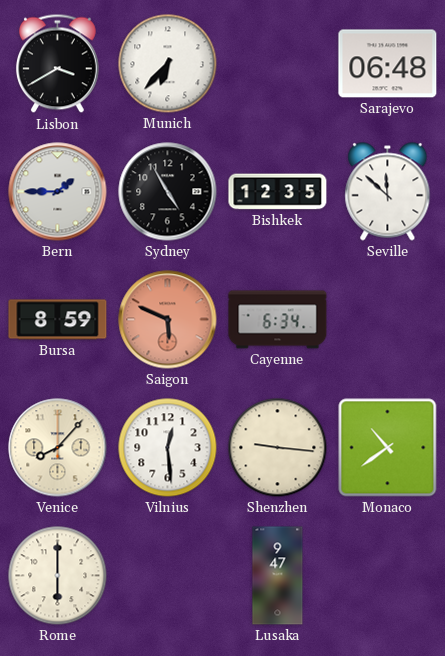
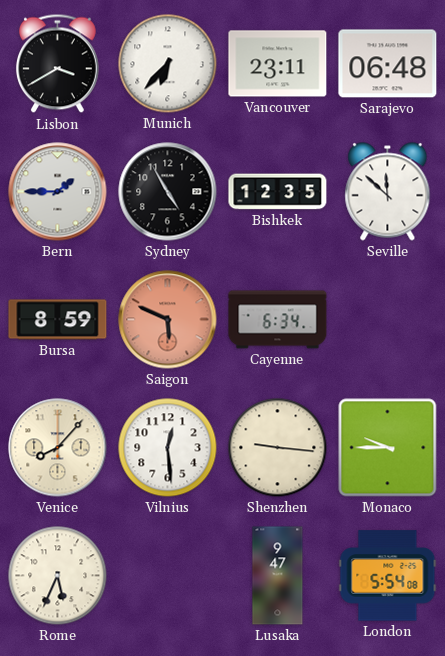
Vancouver: none -> 23:11 (278, 64)
Monaco: 10:39 -> 9:45 (388, 448)
Rome: 6:00 -> 5:34 (58, 576)
London: none -> 5:54 (388, 576)
